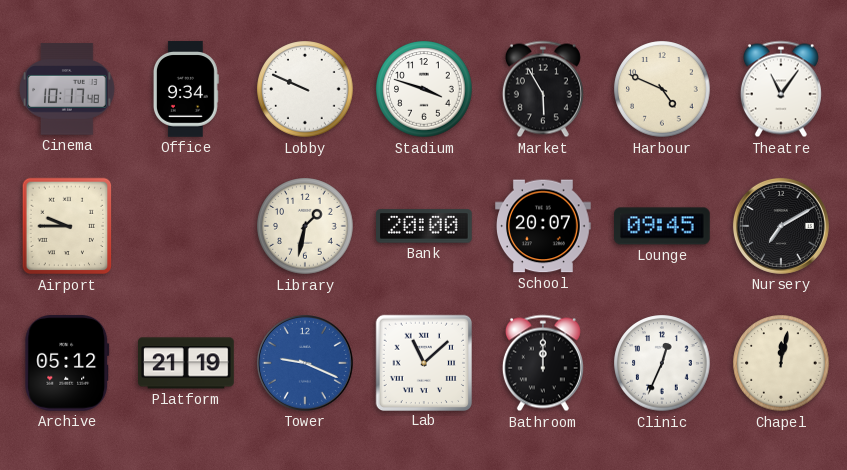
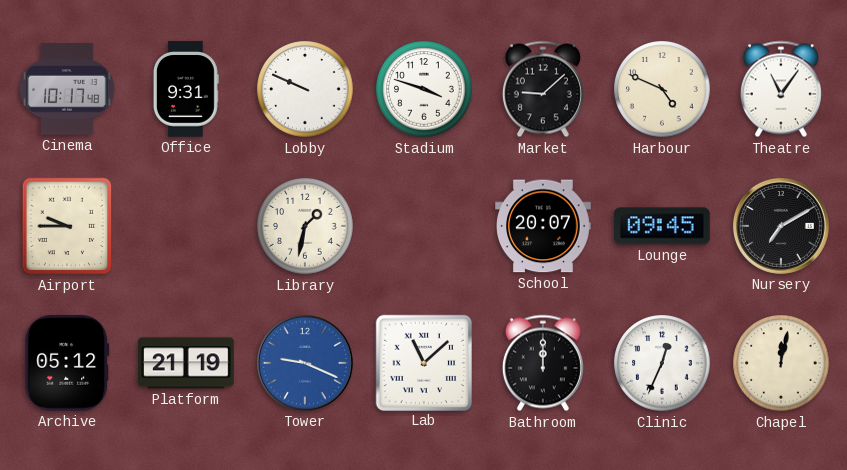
Office: 9:34 -> 9:31 (186, 89)
Market: 5:55 -> 9:08 (543, 89)
Bank: 20:00 -> none (425, 226)
